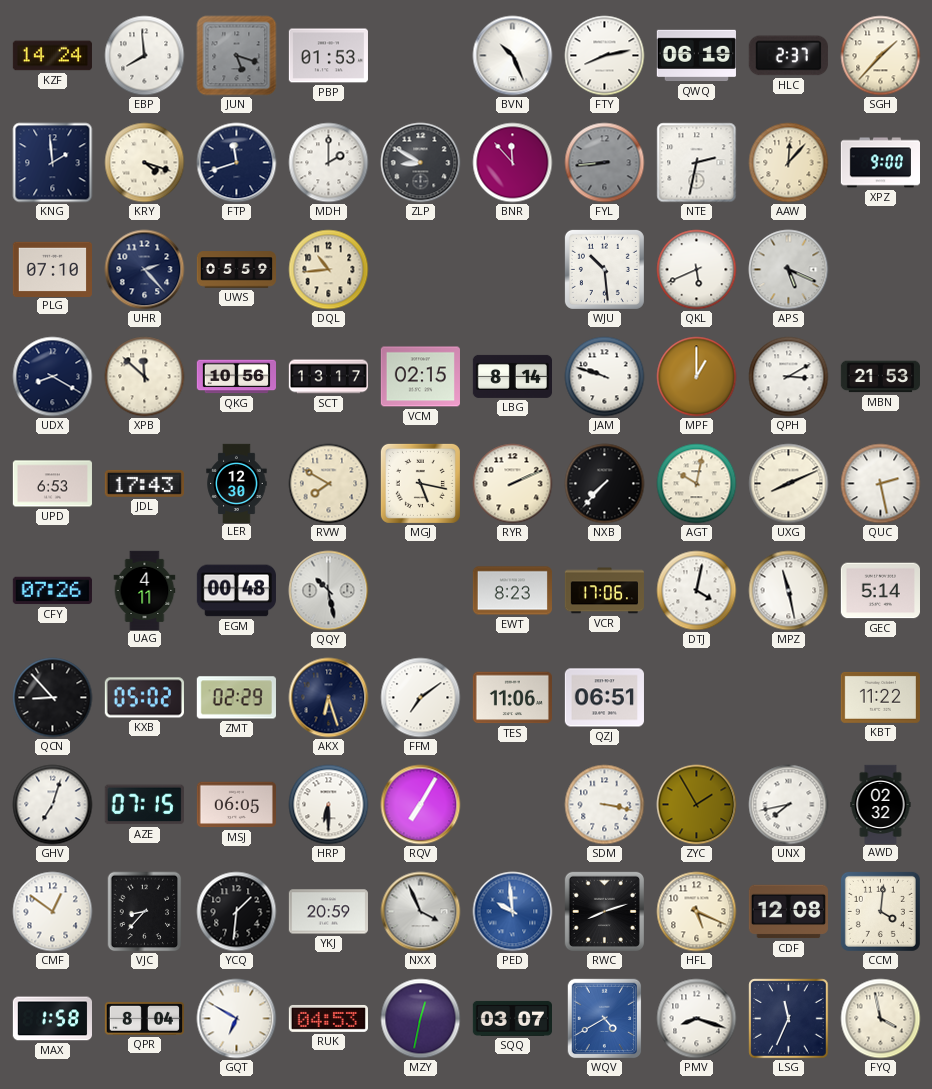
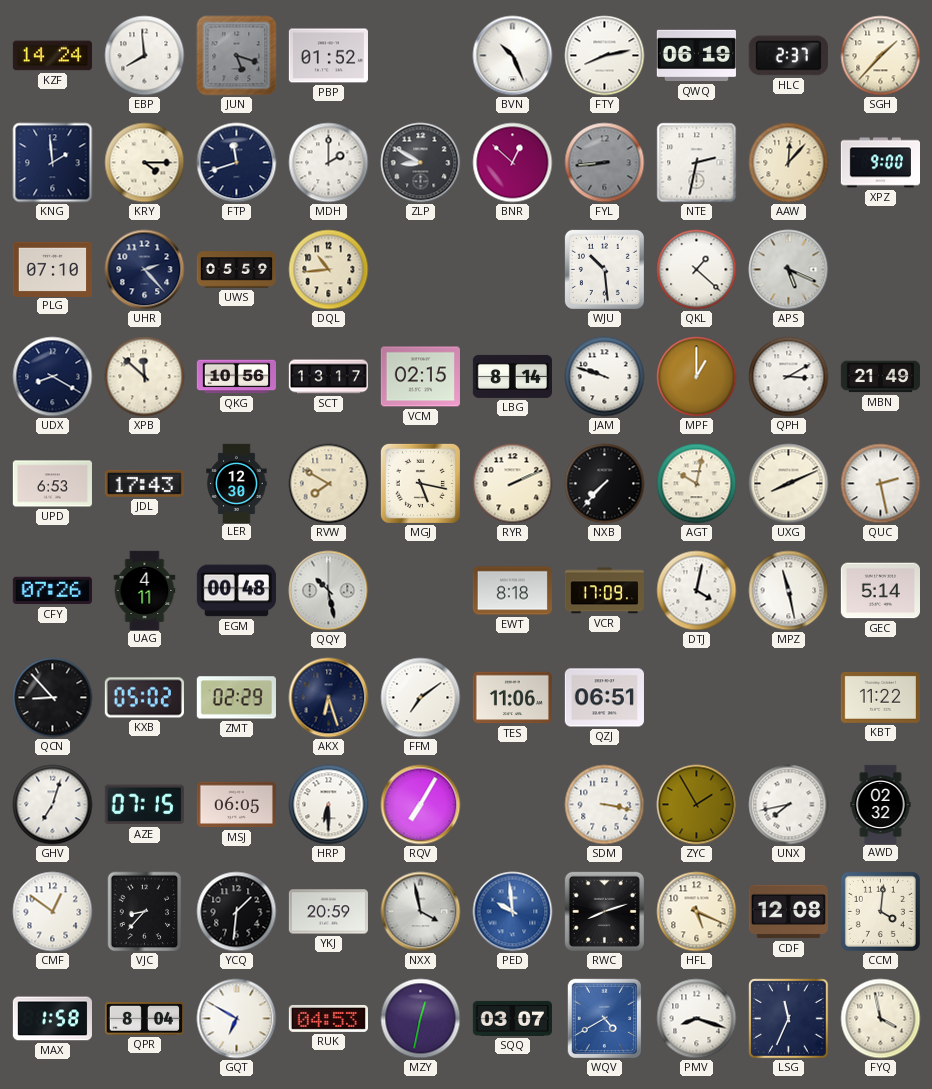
PBP: 01:53 -> 01:52 (328, 56)
KRY: 4:18 -> 4:15 (145, 163)
BNR: 11:53 -> 12:52 (513, 163)
QKL: 5:41 -> 1:22 (697, 270)
MBN: 21:53 -> 21:49 (880, 377)
EWT: 8:23 -> 8:18 (512, 591)
VCR: 17:06 -> 17:09 (604, 591)
NXX: 3:56 -> 3:58 (421, 912)
